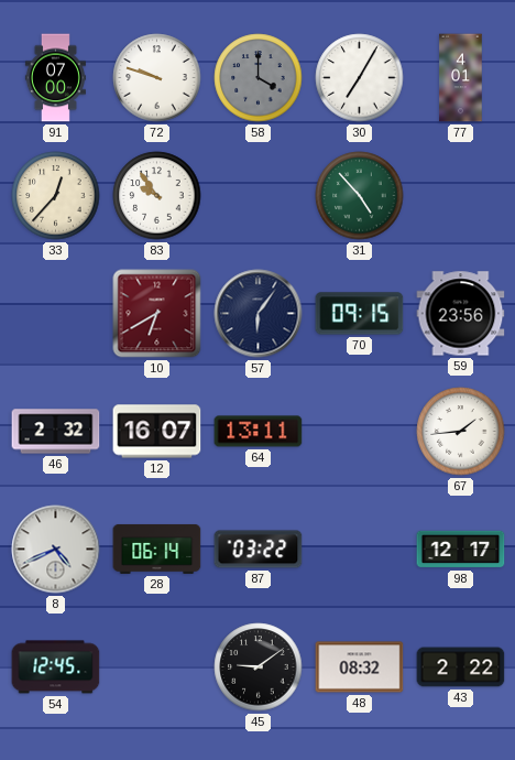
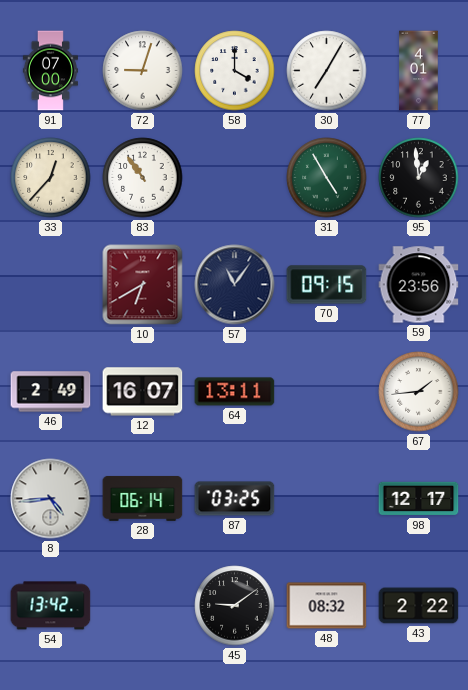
72: 9:48 -> 9:03 (143, 71)
58 dial: grey -> white (235, 71)
83: 9:54 -> 10:54 (143, 178)
31: 4:53 -> 4:55 (327, 178)
95: none -> 12:59 (419, 178)
57: 6:06 -> 11:06 (235, 285)
46: 2:32 -> 2:49 (51, 392)
8: 4:41 -> 4:44 (51, 499)
87: 03:22 -> 03:25 (235, 499)
54: 12:45 -> 13:42 (51, 606)
